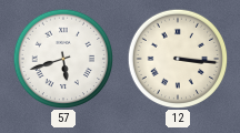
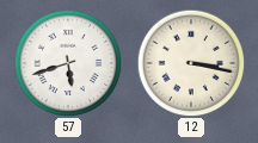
12: 3:16 -> 3:17 (191, 63)
